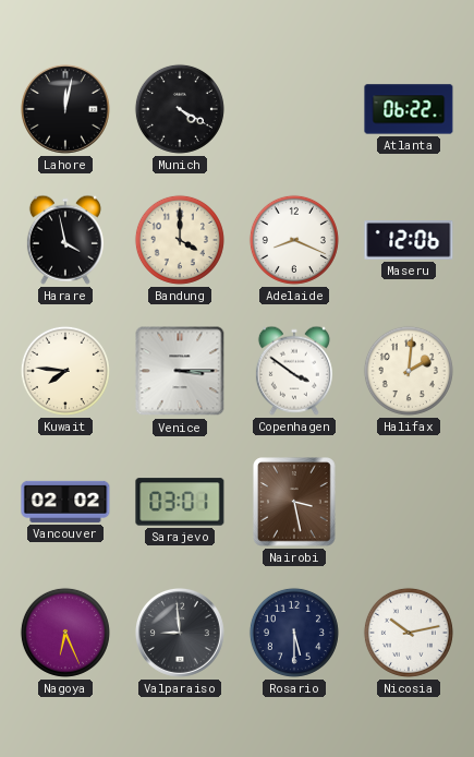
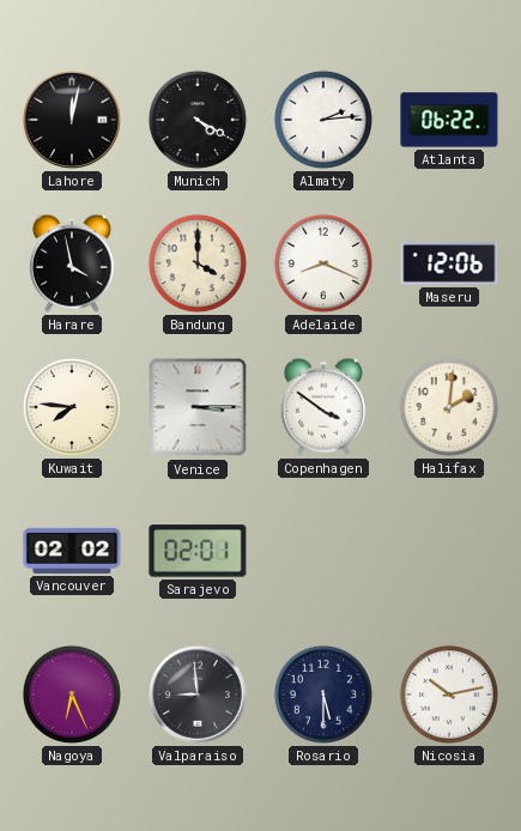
Almaty: none -> 2:14 (323, 120)
Sarajevo: 03:01 -> 02:01 (198, 551)
Nairobi: 3:28 -> none (294, 502)
